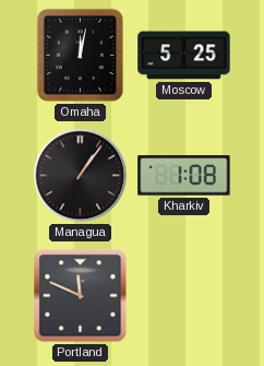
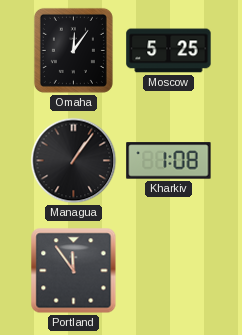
Omaha: 12:02 -> 12:06 (73, 50)
Portland: 11:49 -> 11:54 (74, 271)
